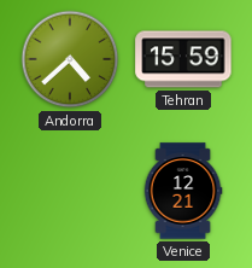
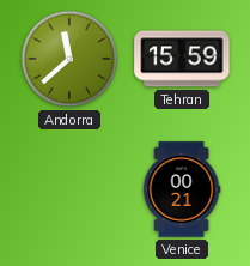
Andorra: 4:38 -> 11:38 (69, 59)
Venice: 12:21 -> 00:21 (182, 189)
